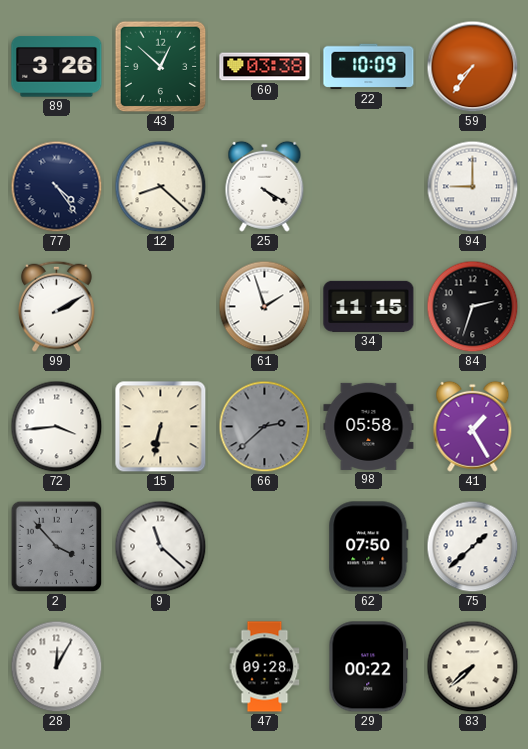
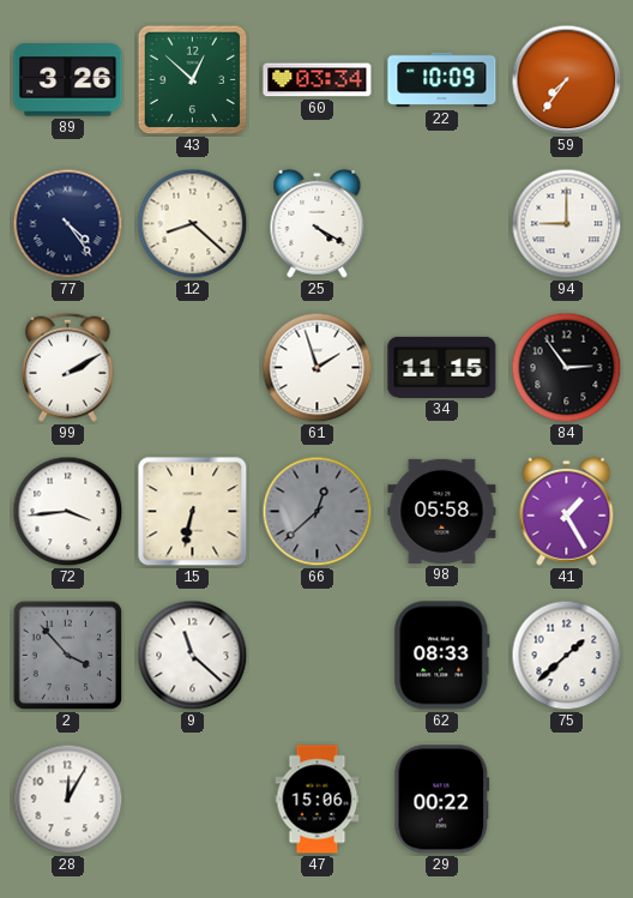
60: 03:38 -> 03:34 (318, 80)
84: 2:33 -> 2:54 (567, 368)
66: 2:38 -> 12:38 (318, 512)
62: 07:50 -> 08:33 (442, 656)
47: 09:28 -> 15:06 (318, 800)
83: 7:38 -> none (473, 667)
